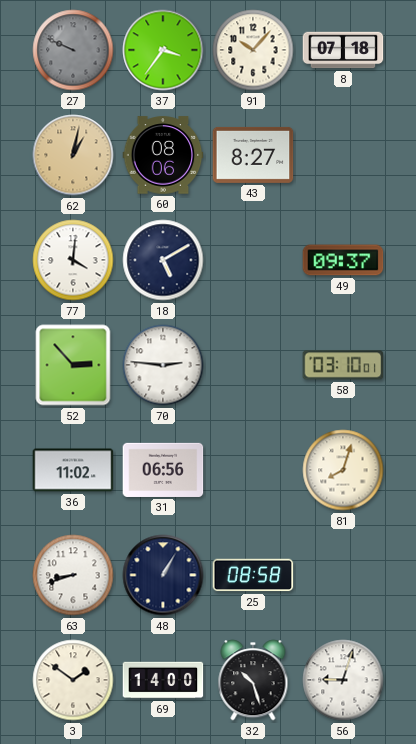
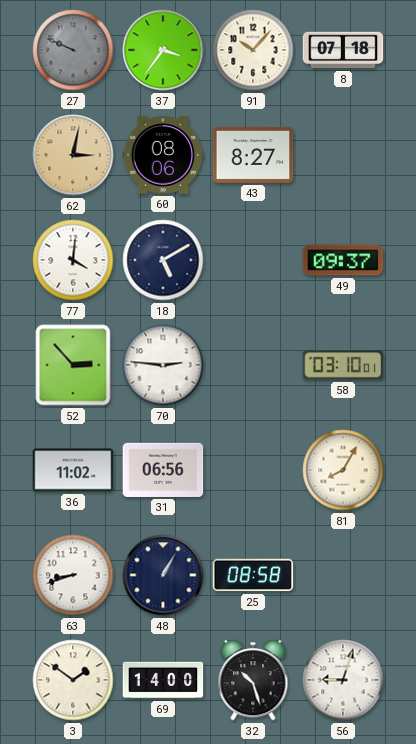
62: 1:02 -> 3:02 (73, 155)
81: 8:03 -> 8:05 (343, 470)
